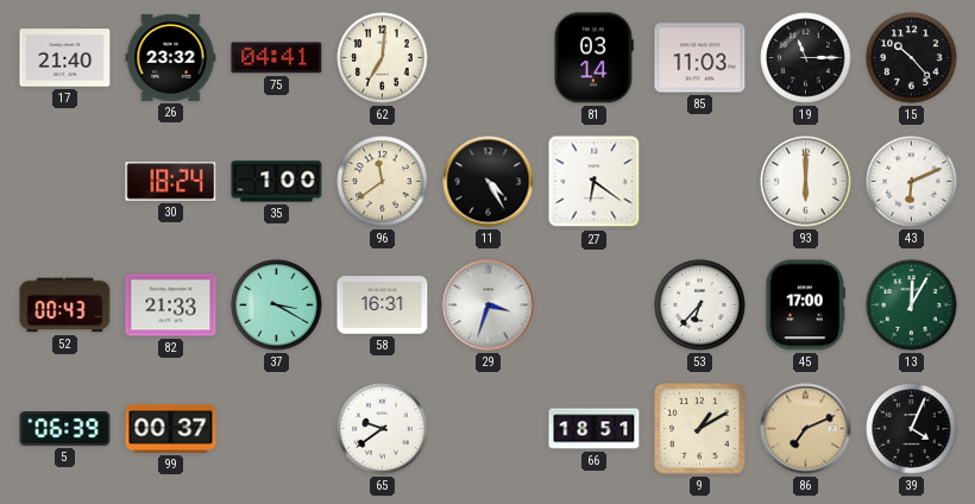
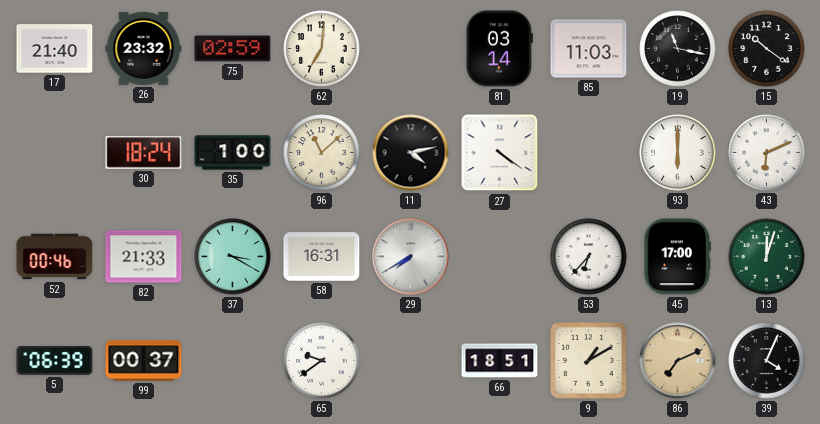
75: 04:41 -> 02:59 (233, 49)
19: 11:15 -> 11:17 (678, 49)
15: 10:23 -> 10:21 (767, 49)
96: 11:39 -> 11:08 (322, 153)
11: 4:25 -> 4:13 (411, 153)
27: 6:21 -> 4:21 (500, 153)
52: 00:43 -> 00:46 (55, 257)
29: 3:33 -> 7:40 (411, 257)
13: 12:05 -> 12:03 (767, 257)
